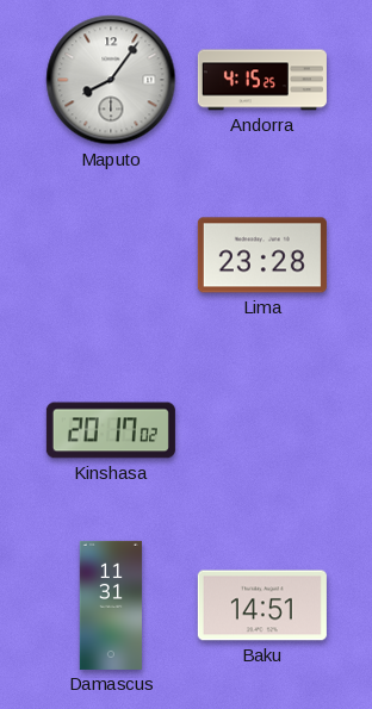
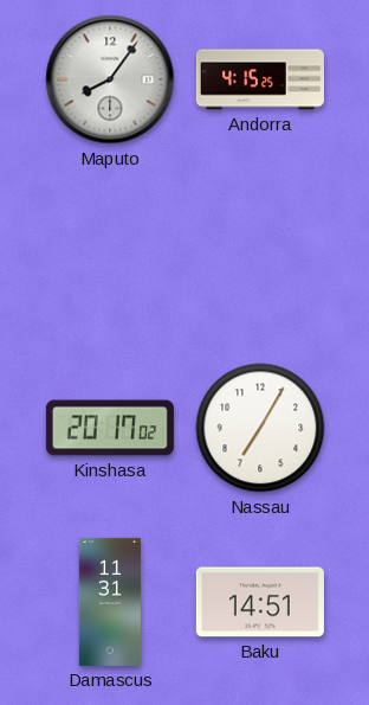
Lima: 23:28 -> none (262, 255)
Nassau: none -> 7:05 (260, 428)
